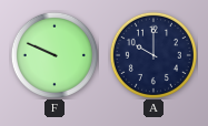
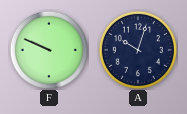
A: 10:00 -> 10:03 (138, 50)
